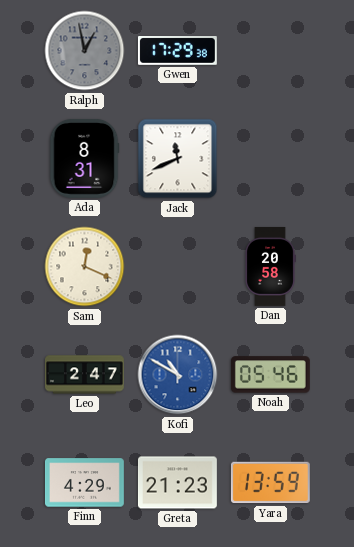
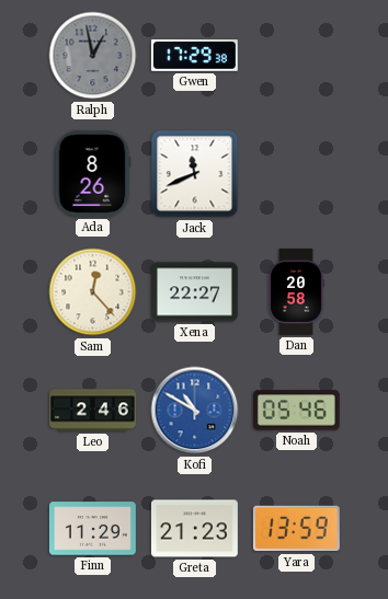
Ada: 8:31 -> 8:26 (92, 173)
Sam: 12:19 -> 12:23 (93, 292)
Xena: none -> 22:27 (194, 292)
Leo: 2:47 -> 2:46 (93, 411)
Finn: 4:29 -> 11:29 (92, 529)
